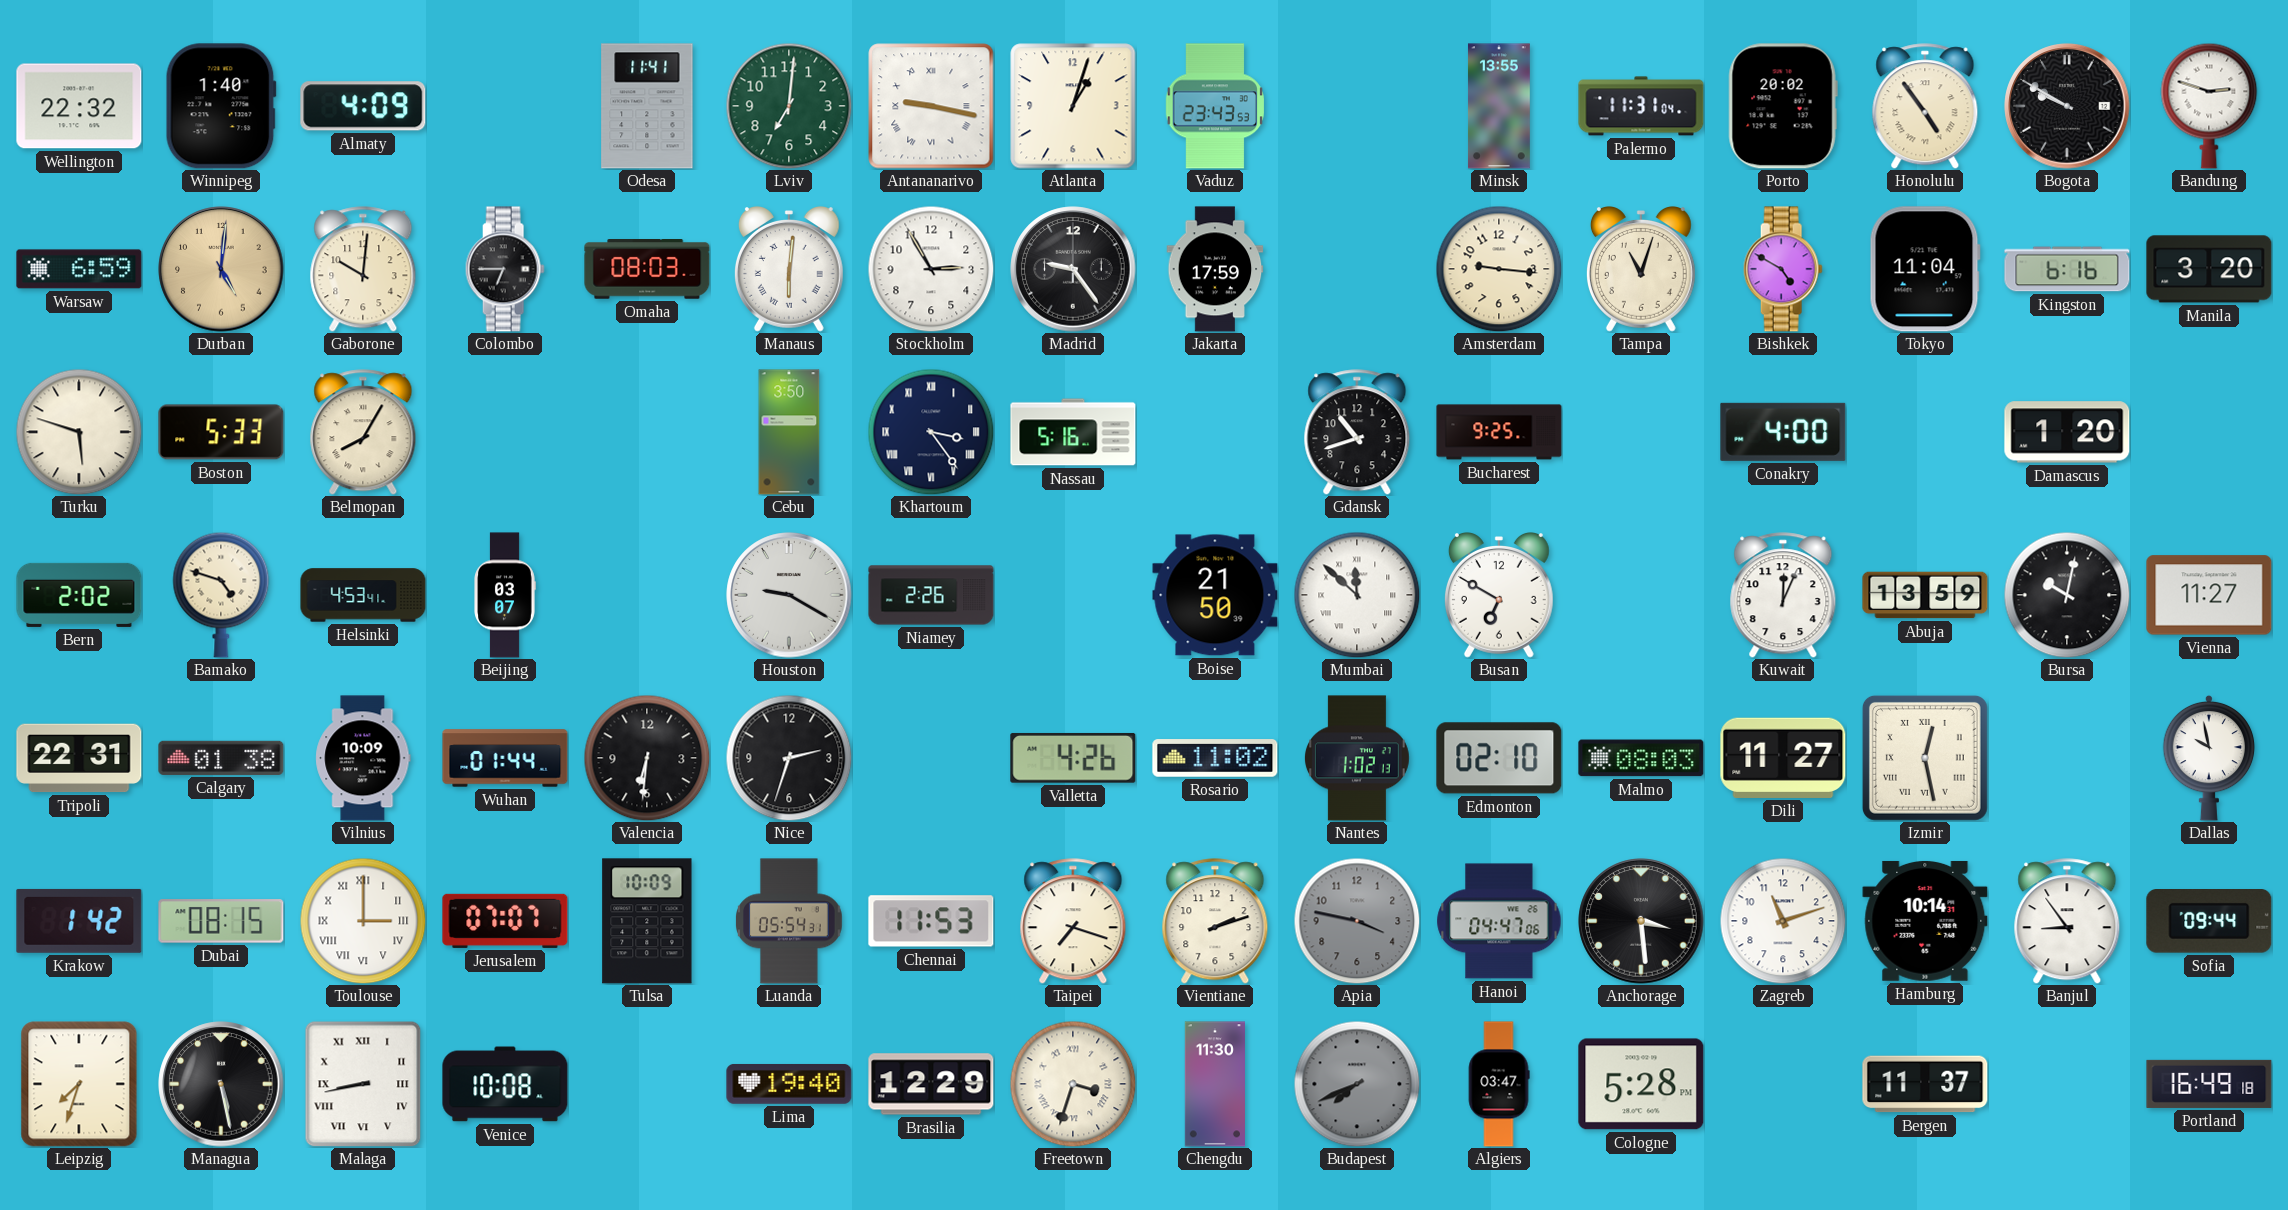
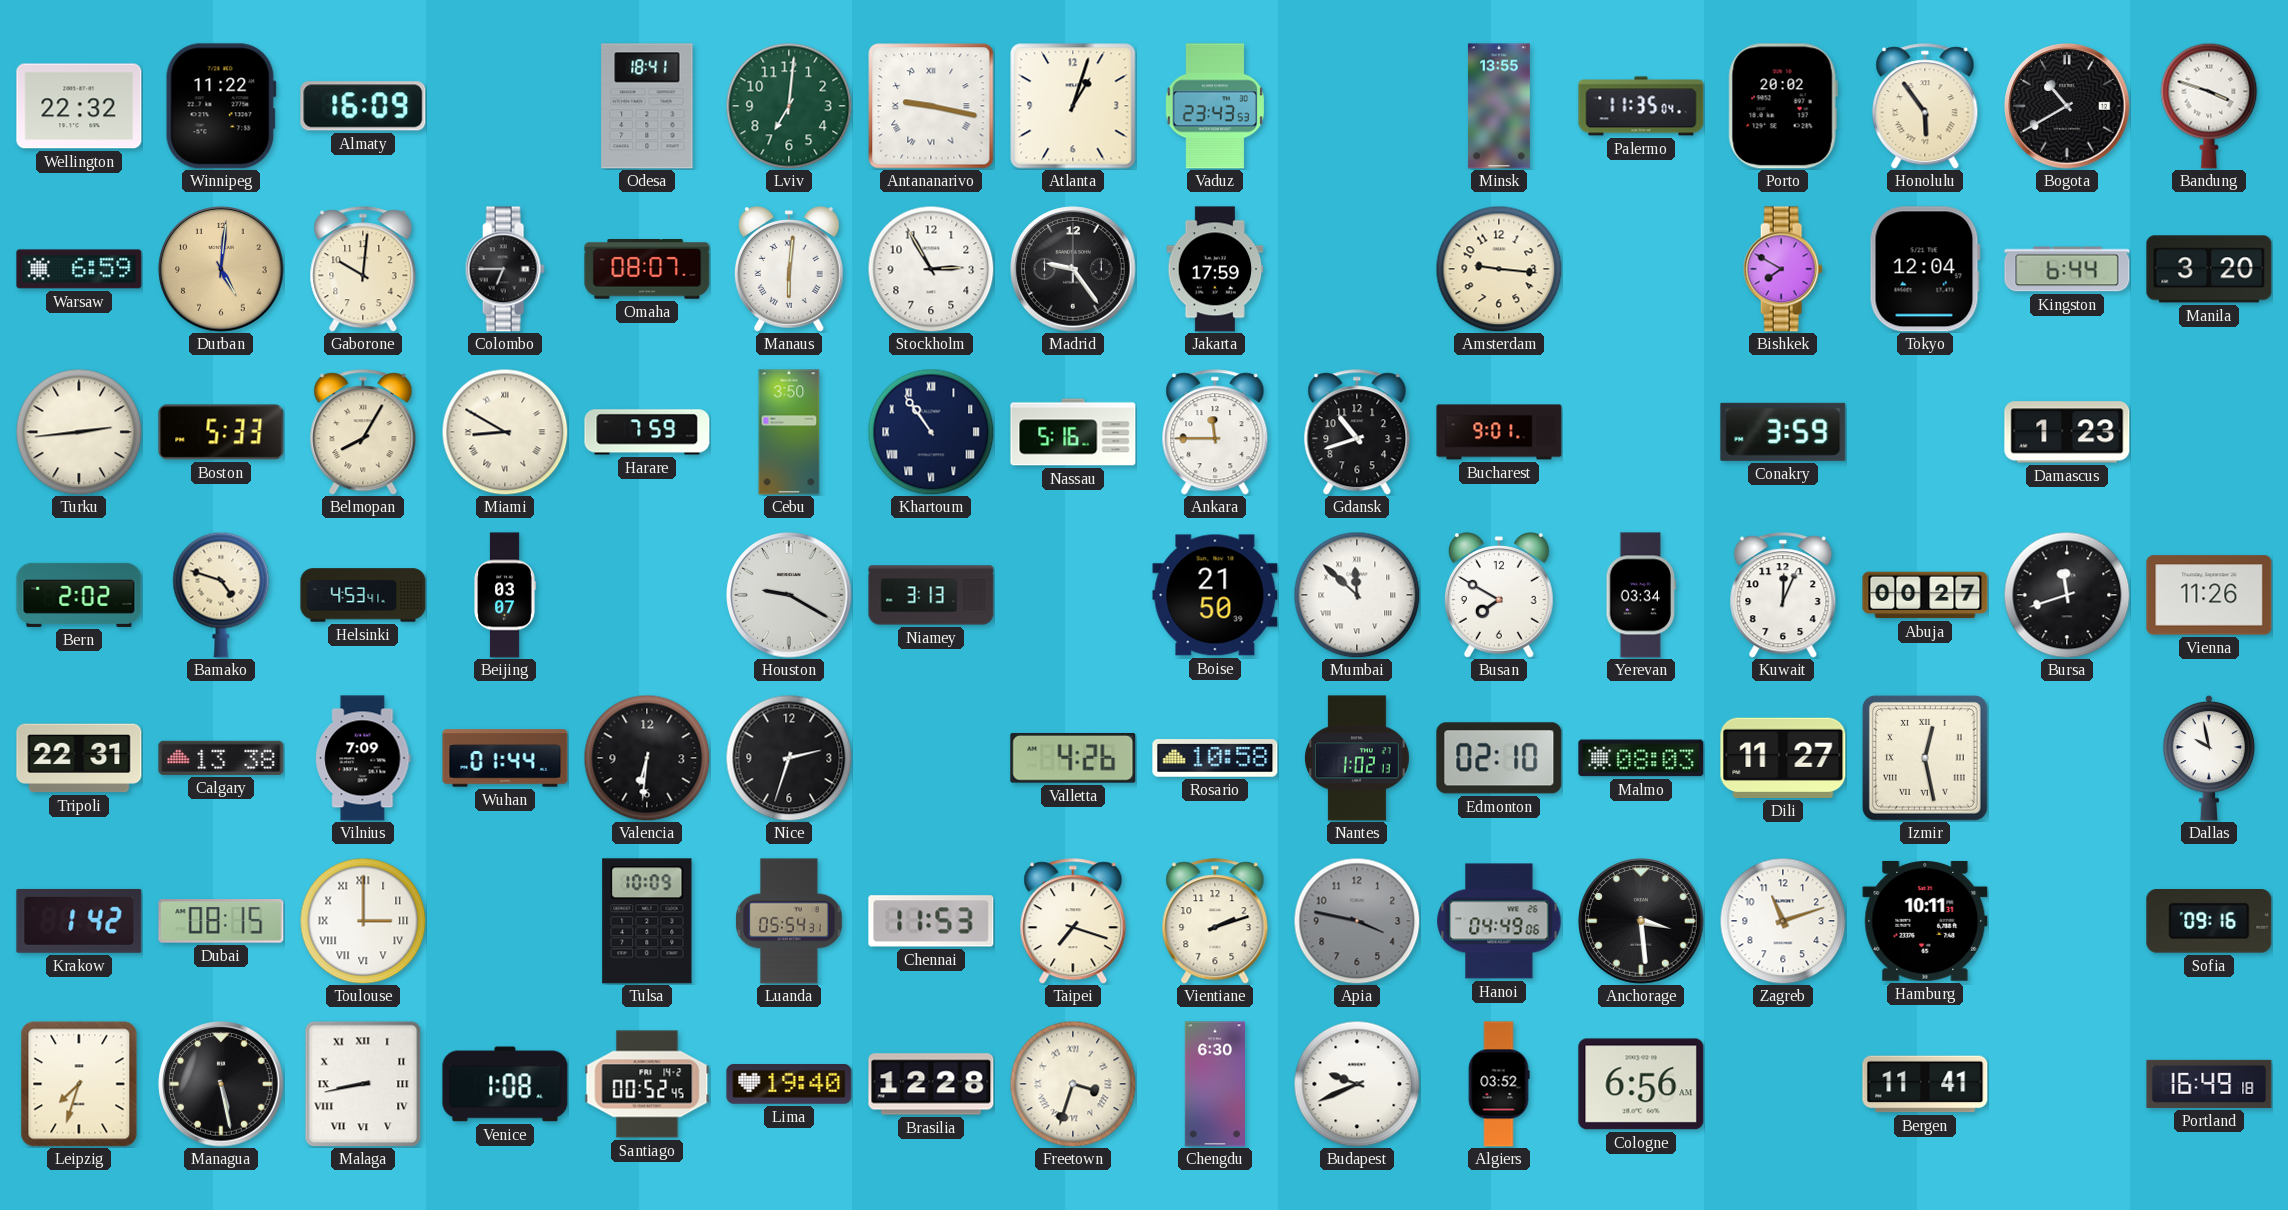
Winnipeg: 1:40 -> 11:22 (221, 106)
Almaty: 4:09 -> 16:09 (363, 106)
Odesa: 11:41 -> 18:41 (647, 106)
Palermo: 11:31 -> 11:35 (1641, 106)
Honolulu: 4:54 -> 5:54 (1925, 106)
Bogota: 9:50 -> 10:40 (2067, 106)
Bandung: 2:48 -> 3:48 (2209, 106)
Omaha: 08:03 -> 08:07 (647, 269)
Tampa: 11:03 -> none (1641, 269)
Bishkek: 4:50 -> 7:50 (1783, 269)
Tokyo: 11:04 -> 12:04 (1925, 269)
Kingston: 6:16 -> 6:44 (2067, 269)
Turku: 5:48 -> 2:44 (79, 432)
Miami: none -> 8:50 (505, 432)
Harare: none -> 7:59 (647, 432)
Khartoum: 3:24 -> 10:54 (931, 432)
Ankara: none -> 11:45 (1215, 432)
Bucharest: 9:25 -> 9:01 (1499, 432)
Conakry: 4:00 -> 3:59 (1783, 432)
Damascus: 1:20 -> 1:23 (2067, 432)
Niamey: 2:26 -> 3:13 (931, 595)
Busan: 6:50 -> 7:50 (1499, 595)
Yerevan: none -> 03:34 (1641, 595)
Abuja: 13:59 -> 00:27 (1925, 595)
Bursa: 10:02 -> 11:42 (2067, 595)
Vienna: 11:27 -> 11:26 (2209, 595)
Calgary: 01:38 -> 13:38 (221, 758)
Vilnius: 10:09 -> 7:09 (363, 758)
Rosario: 11:02 -> 10:58 (1215, 758)
Jerusalem: 07:07 -> none (505, 921)
Hanoi: 04:47 -> 04:49 (1499, 921)
Hamburg: 10:14 -> 10:11 (1925, 921)
Banjul: 8:54 -> none (2067, 921)
Sofia: 09:44 -> 09:16 (2209, 922)
Venice: 10:08 -> 1:08 (505, 1084)
Santiago: none -> 00:52 (647, 1084)
Brasilia: 12:29 -> 12:28 (931, 1084)
Chengdu: 11:30 -> 6:30 (1214, 1084)
Budapest: 7:41 -> 9:41 (1357, 1084)
Budapest dial: grey -> white (1357, 1084)
Algiers: 03:47 -> 03:52 (1499, 1084)
Cologne: 5:28 -> 6:56 (1641, 1084)
Bergen: 11:37 -> 11:41 (1925, 1084)
